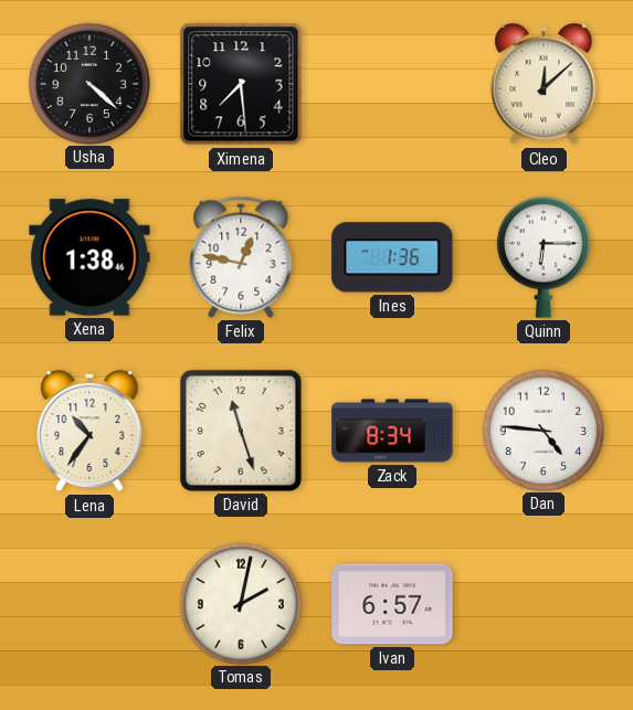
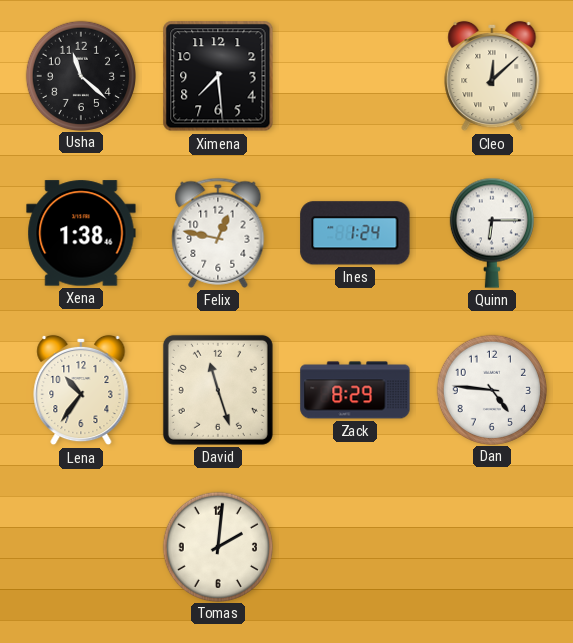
Usha: 4:22 -> 11:22 (80, 75)
Ines: 1:36 -> 1:24 (355, 233)
Zack: 8:34 -> 8:29 (355, 390)
Tomas: 2:02 -> 2:01 (217, 546)
Ivan: 6:57 -> none (392, 604)
